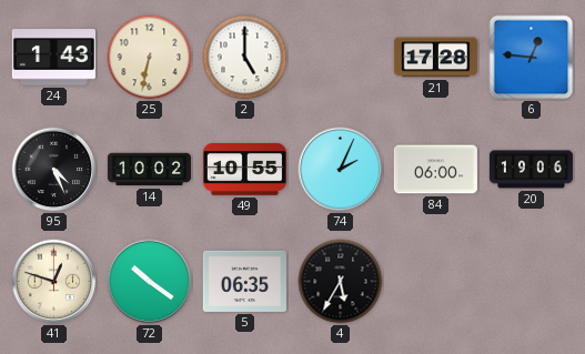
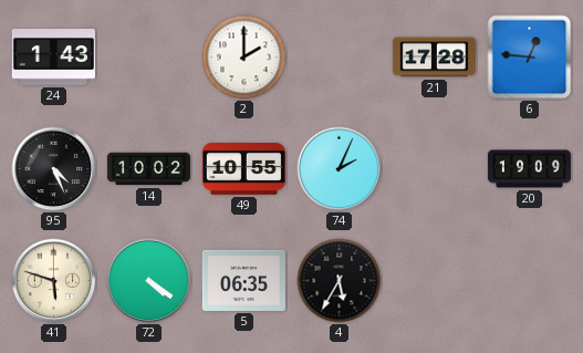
25: 6:32 -> none (150, 58)
2: 5:00 -> 2:00 (244, 58)
84: 06:00 -> none (435, 170)
20: 19:06 -> 19:09 (529, 169)
41: 12:48 -> 5:48 (54, 281)
72: 10:21 -> 4:21 (149, 281)
